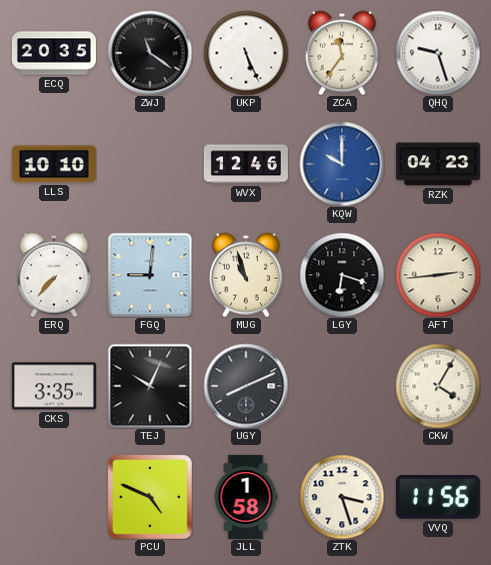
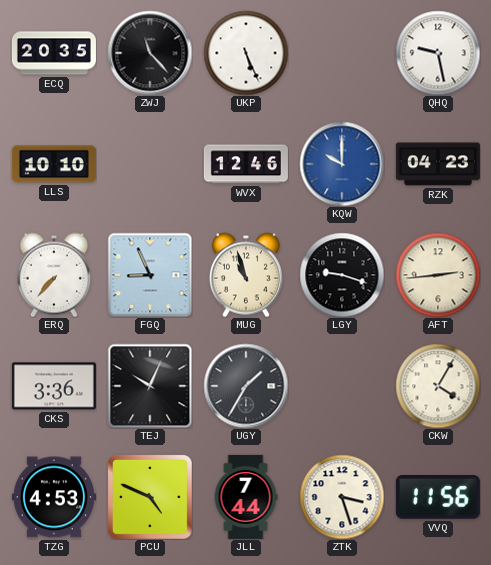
ZWJ: 11:21 -> 11:23 (150, 53)
ZCA: 11:36 -> none (342, 53)
QHQ: 9:27 -> 9:28 (438, 53)
FGQ: 9:01 -> 8:56 (150, 275)
LGY: 6:18 -> 9:18 (342, 275)
CKS: 3:35 -> 3:36 (54, 386)
UGY: 8:11 -> 1:35 (246, 386)
TZG: none -> 4:53 (54, 497)
JLL: 1:58 -> 7:44 (246, 497)
